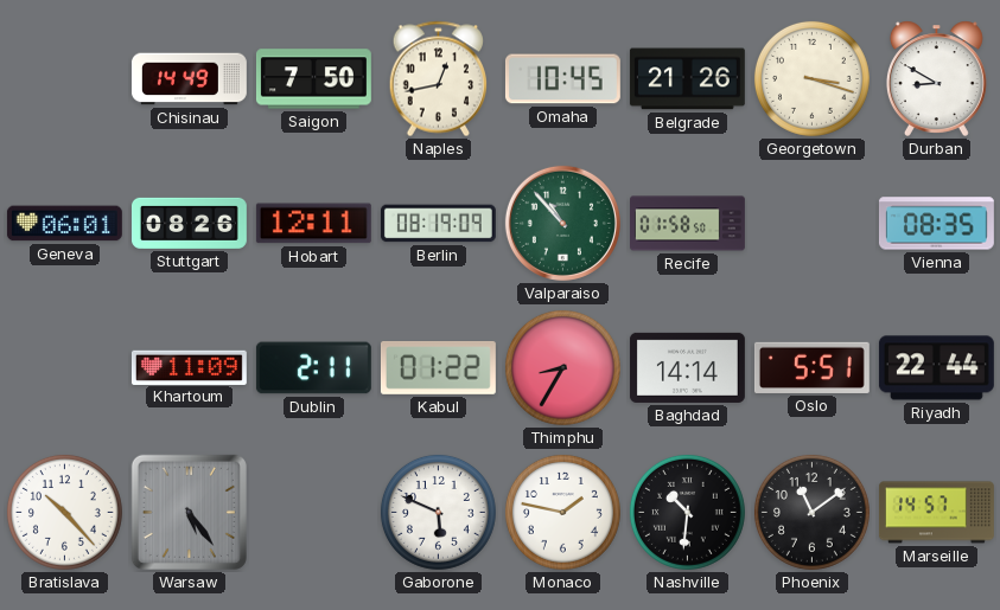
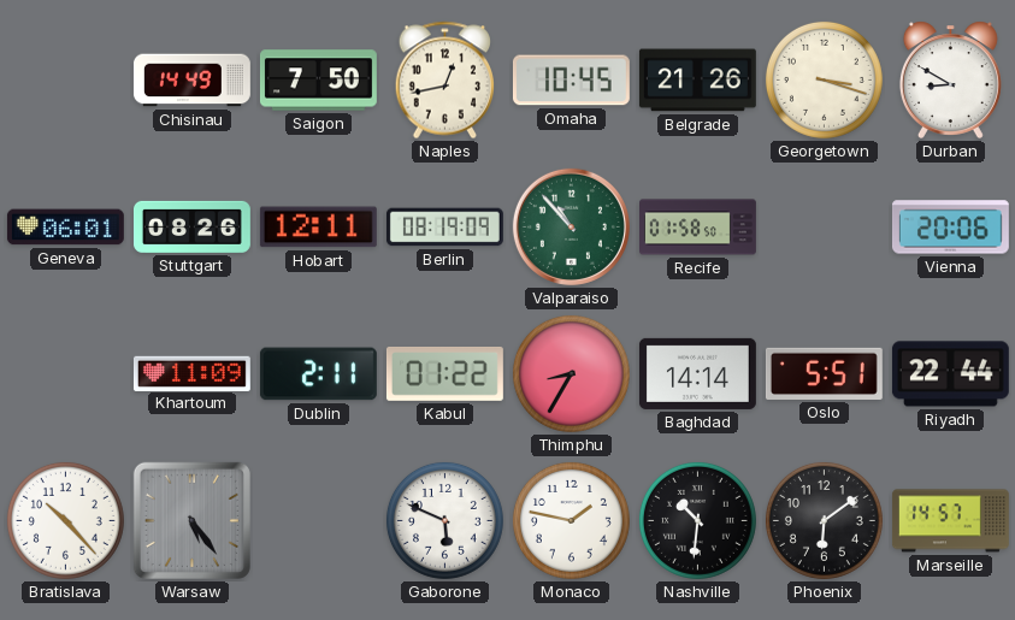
Vienna: 08:35 -> 20:06 (950, 228)
Phoenix: 11:09 -> 6:09 (824, 520)
